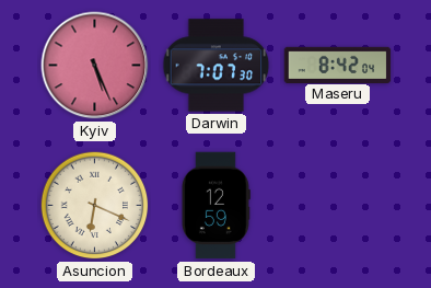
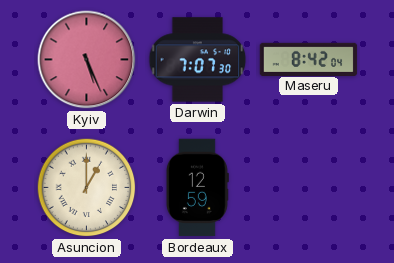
Asuncion: 6:19 -> 1:00 (87, 188)
